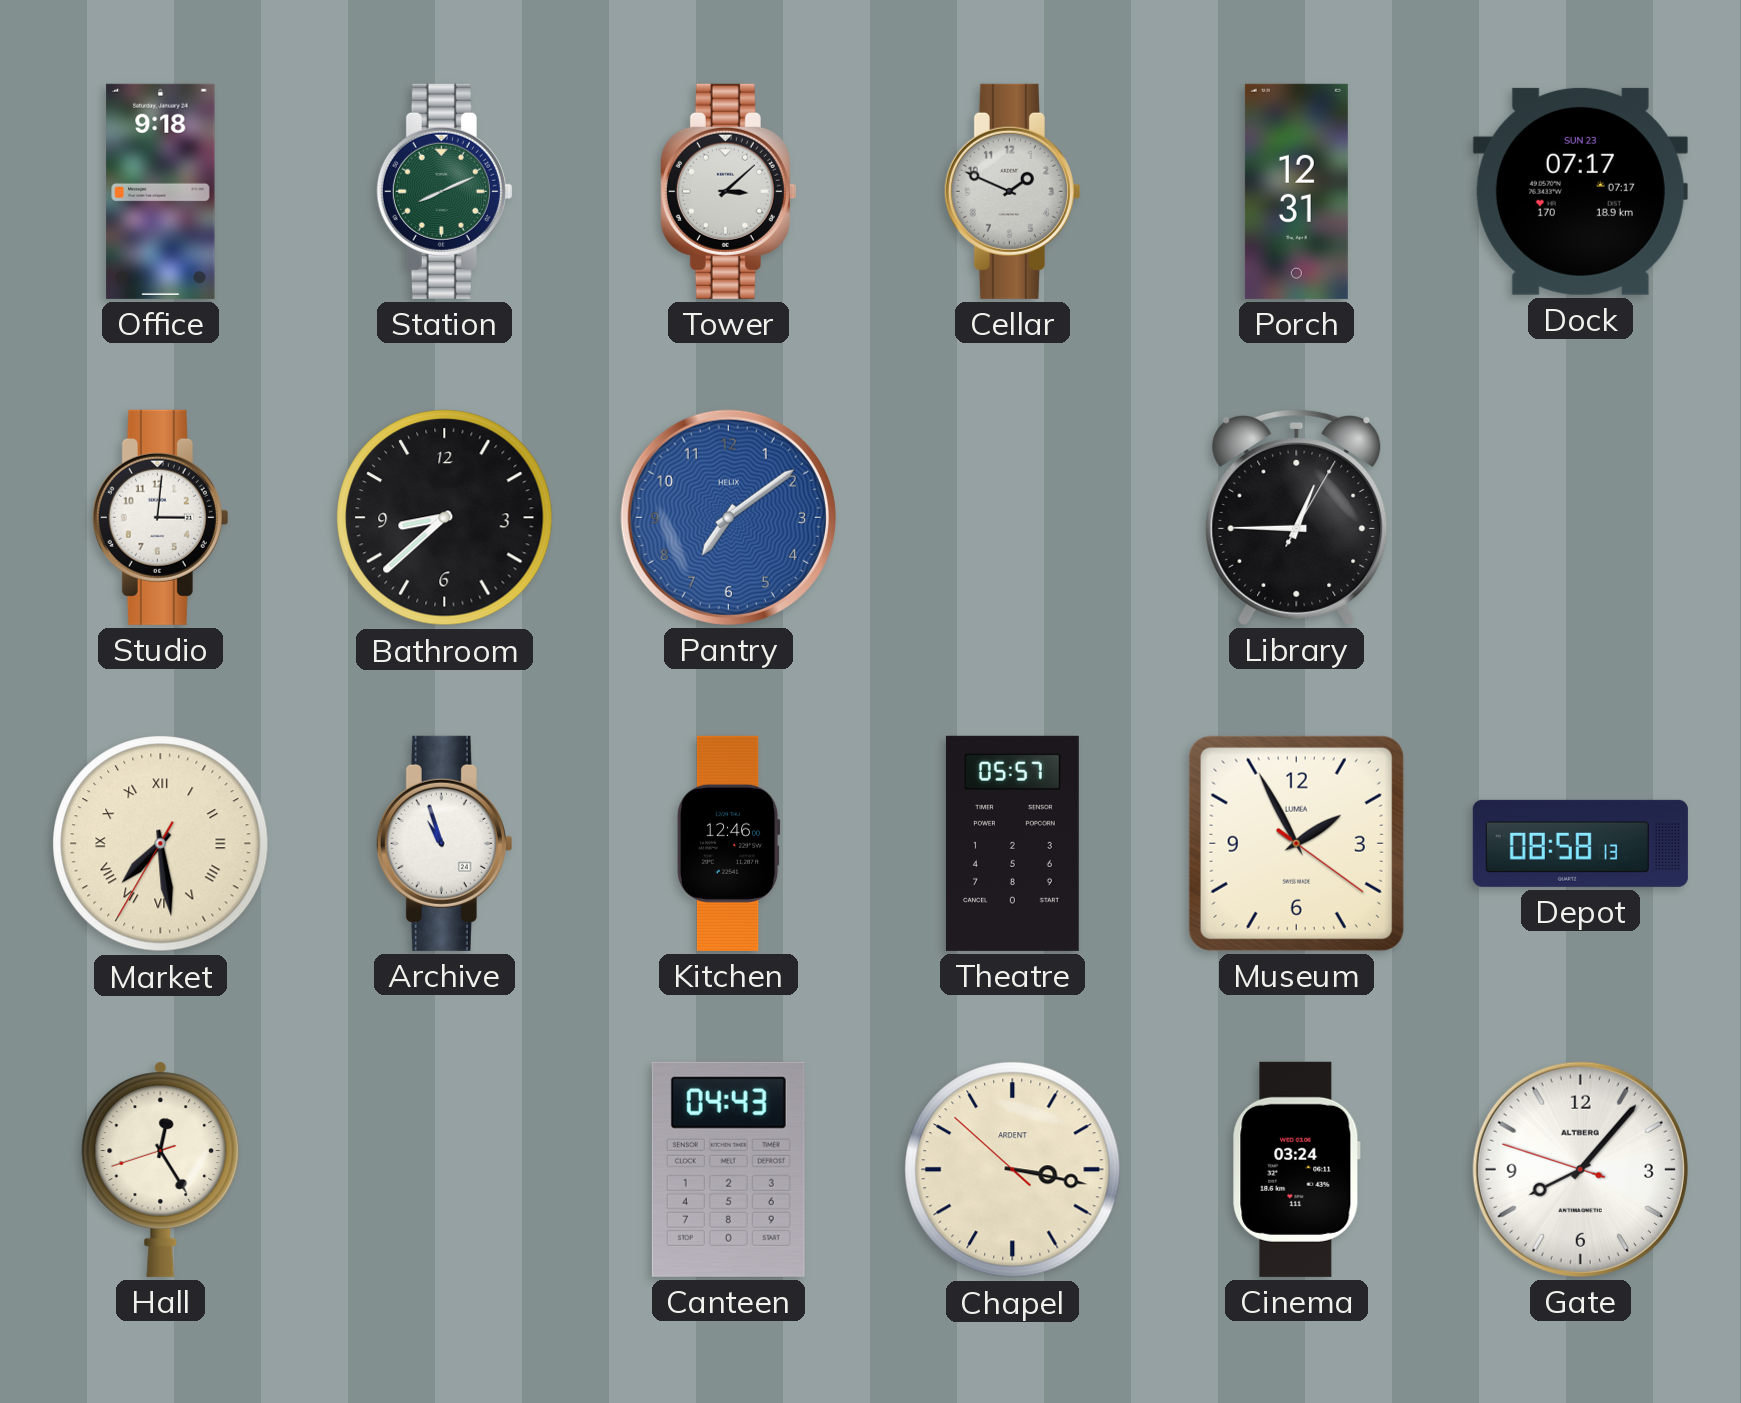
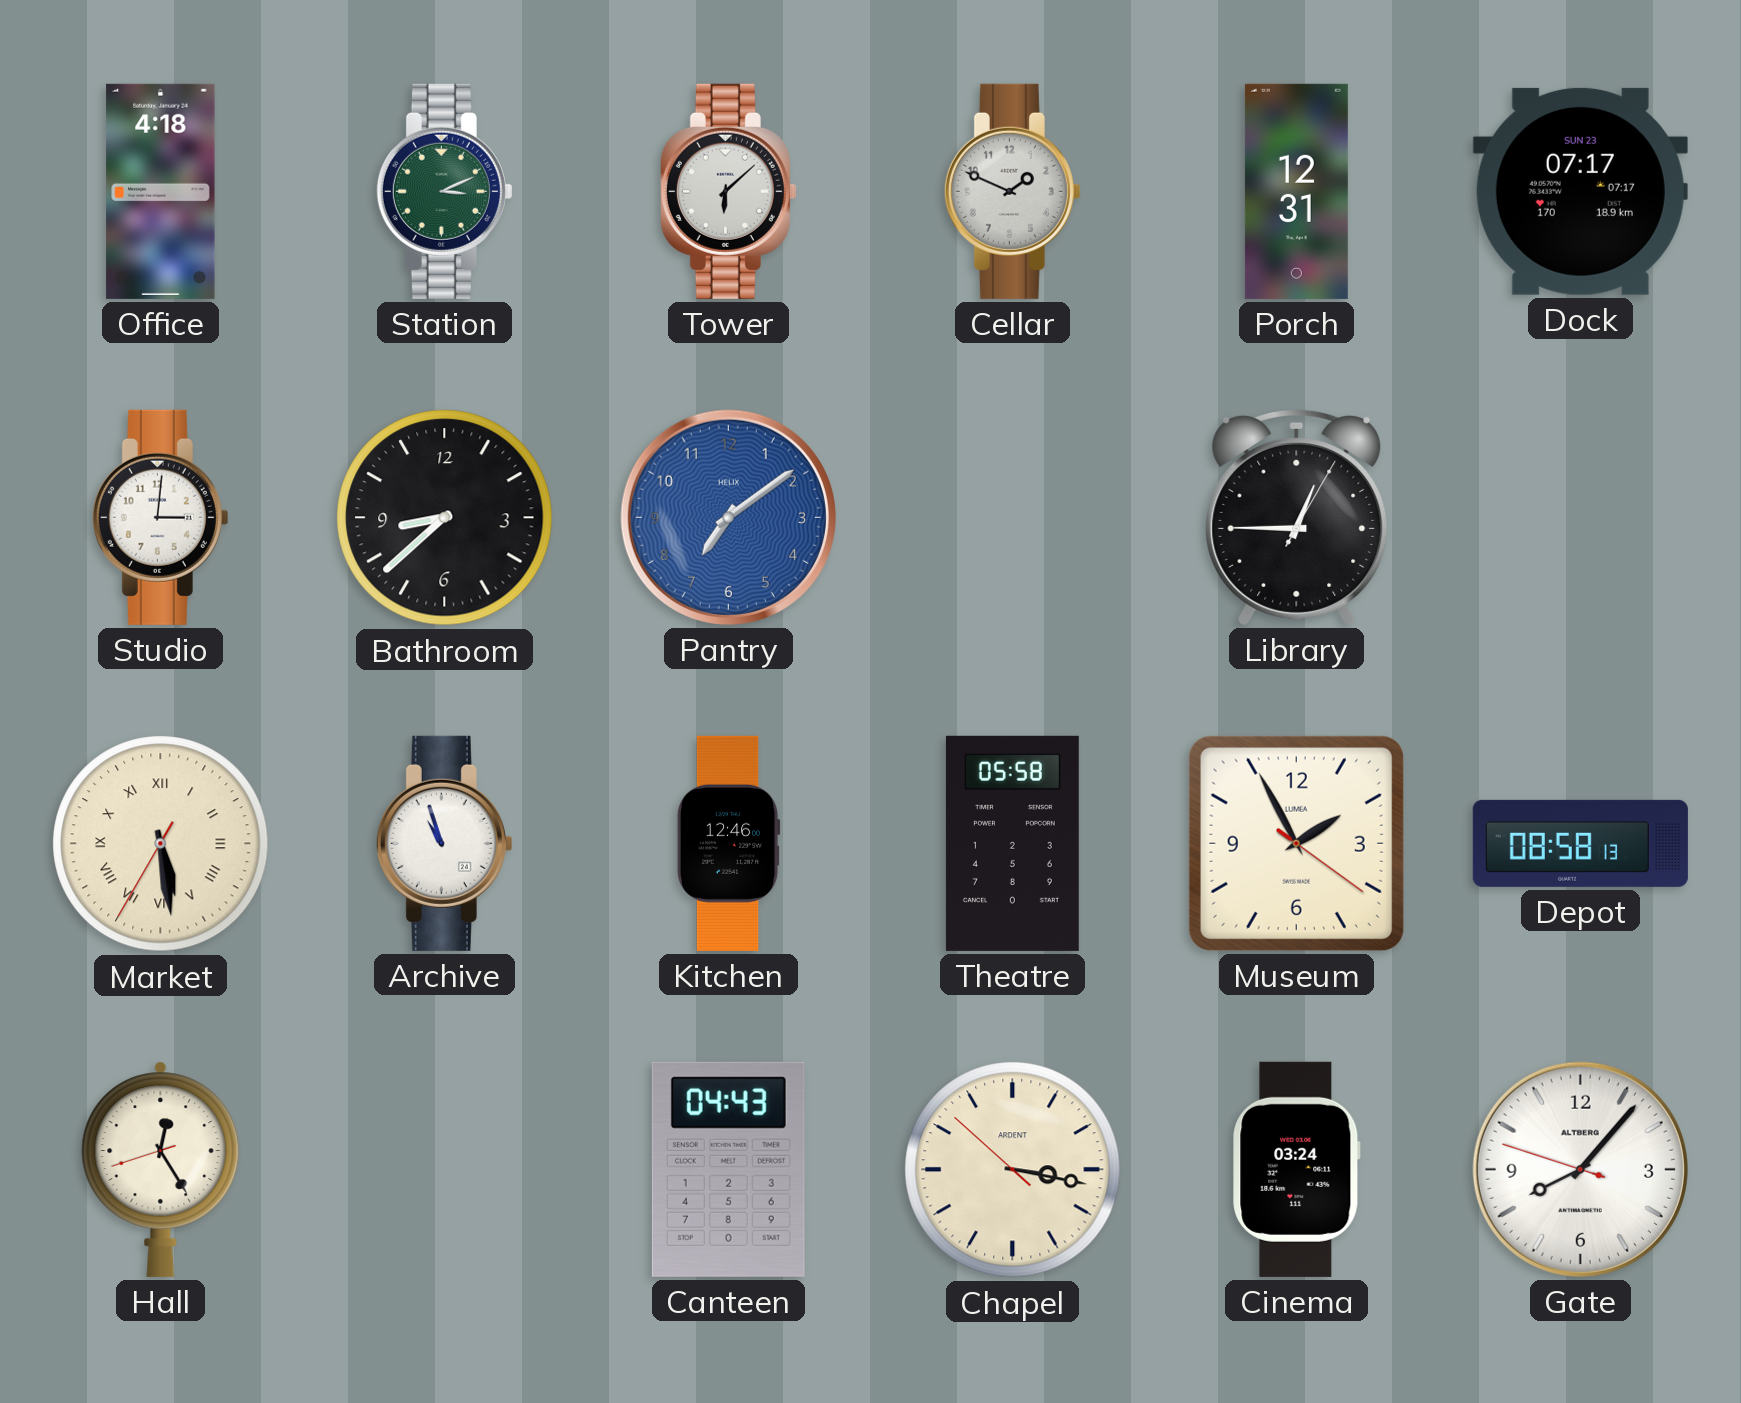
Office: 9:18 -> 4:18 (161, 191)
Station: 8:11 -> 3:11 (444, 191)
Tower: 3:08 -> 6:08 (728, 191)
Market: 7:28 -> 5:28 (161, 844)
Theatre: 05:57 -> 05:58 (1012, 843)
